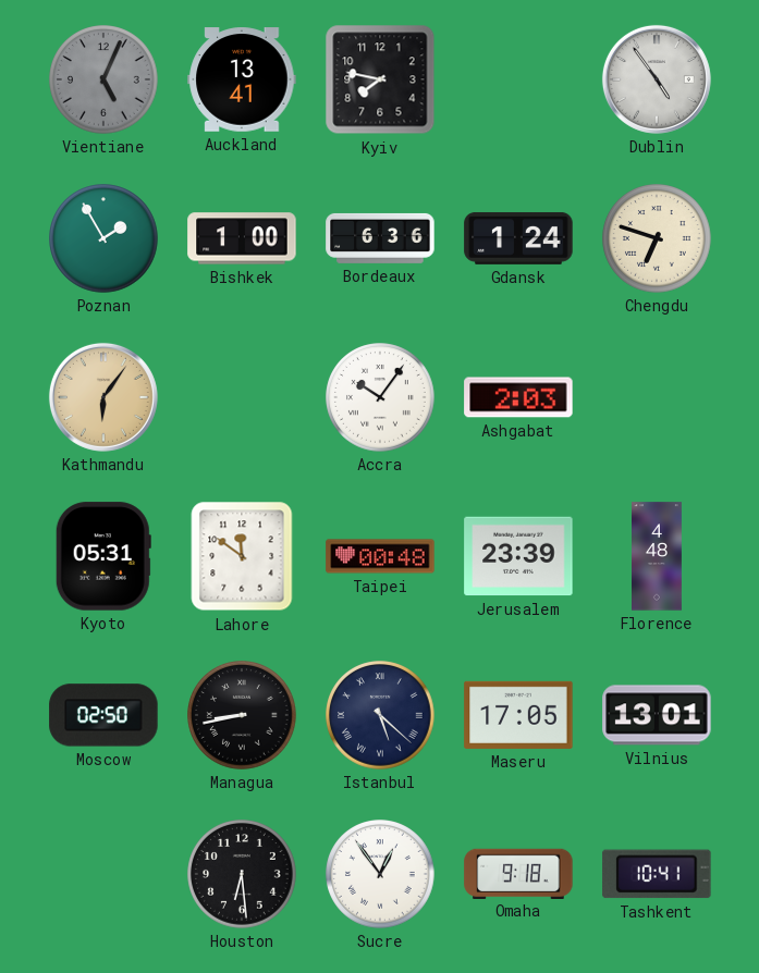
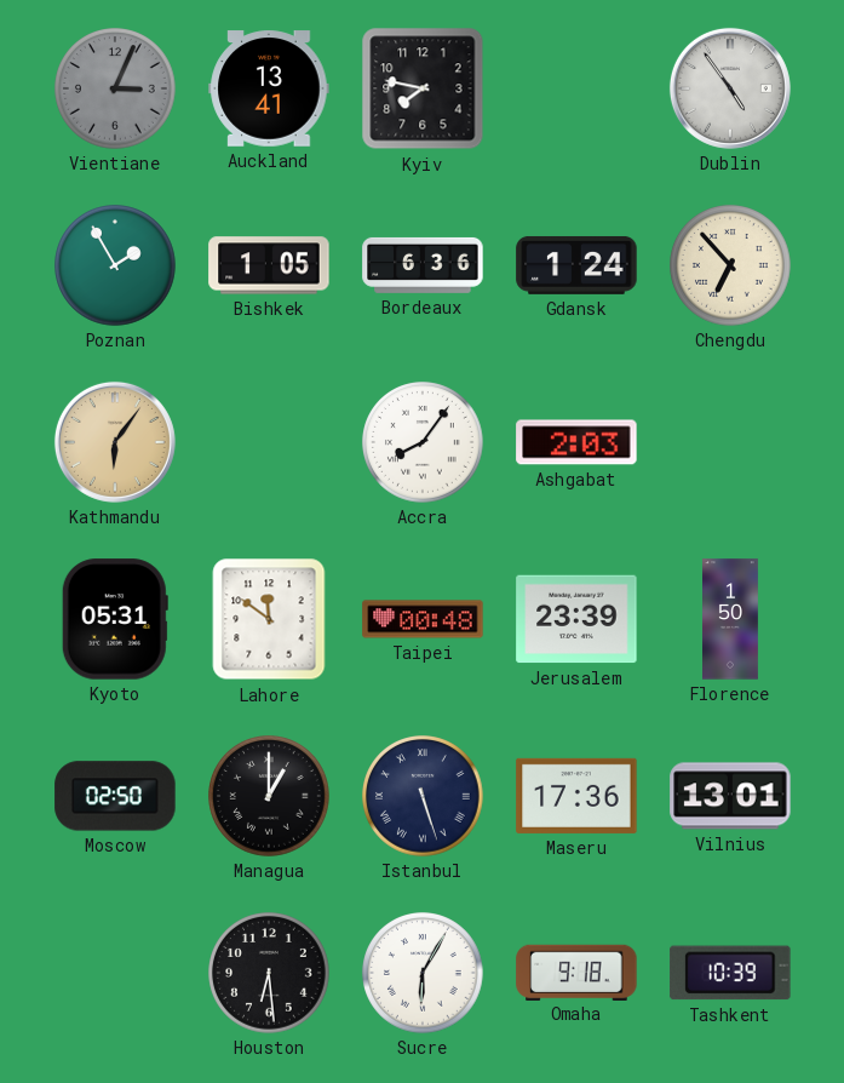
Vientiane: 5:04 -> 3:04 (115, 88)
Bishkek: 1:00 -> 1:05 (269, 265)
Chengdu: 6:48 -> 6:53 (730, 265)
Accra: 10:06 -> 8:06 (423, 442)
Florence: 4:48 -> 1:50 (731, 619)
Managua: 8:43 -> 1:00 (269, 796)
Istanbul: 5:22 -> 5:27 (423, 796)
Maseru: 17:05 -> 17:36 (576, 796)
Sucre: 12:54 -> 6:05 (423, 973)
Tashkent: 10:41 -> 10:39 (730, 973)
